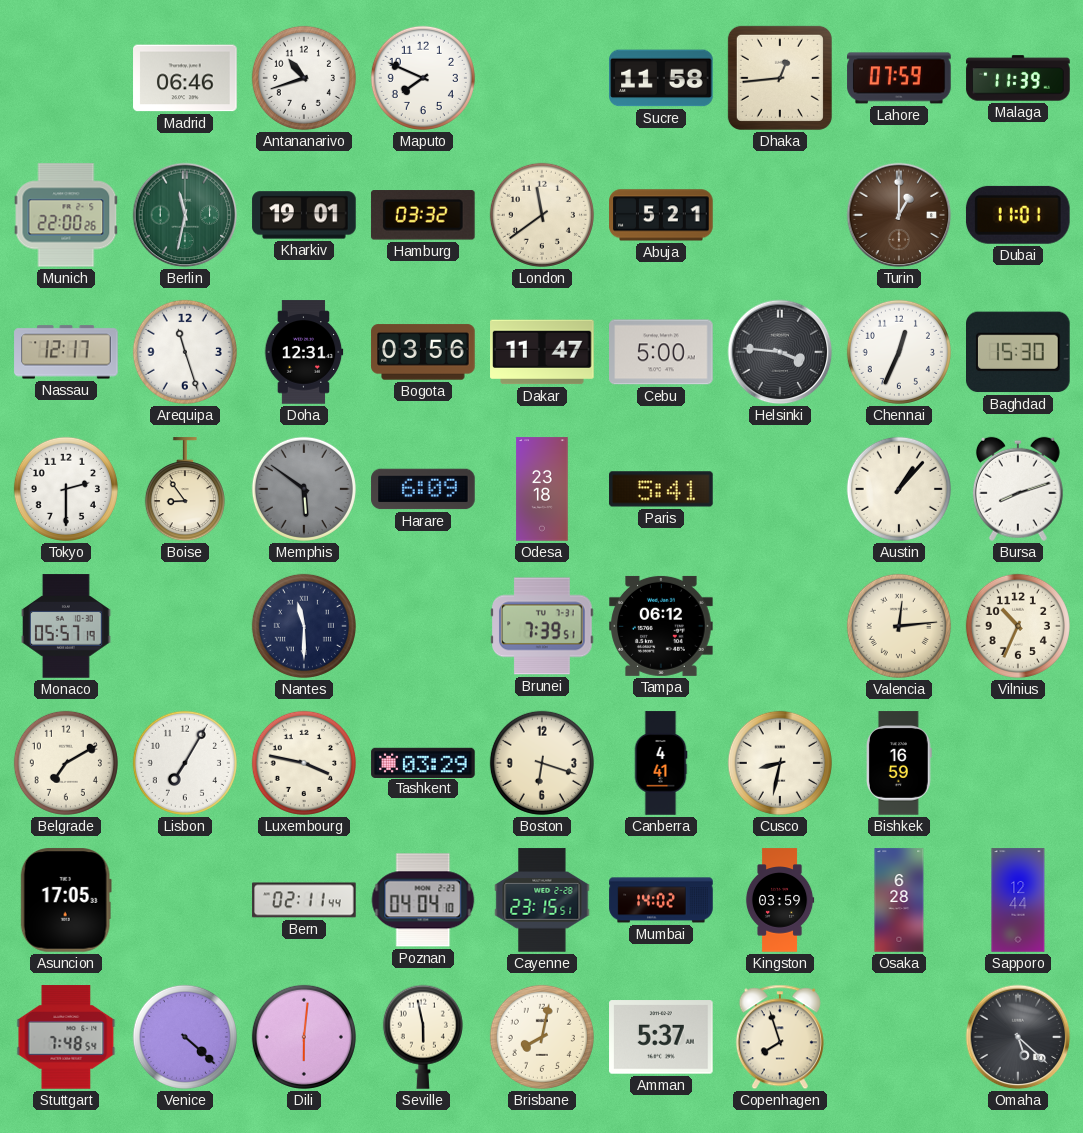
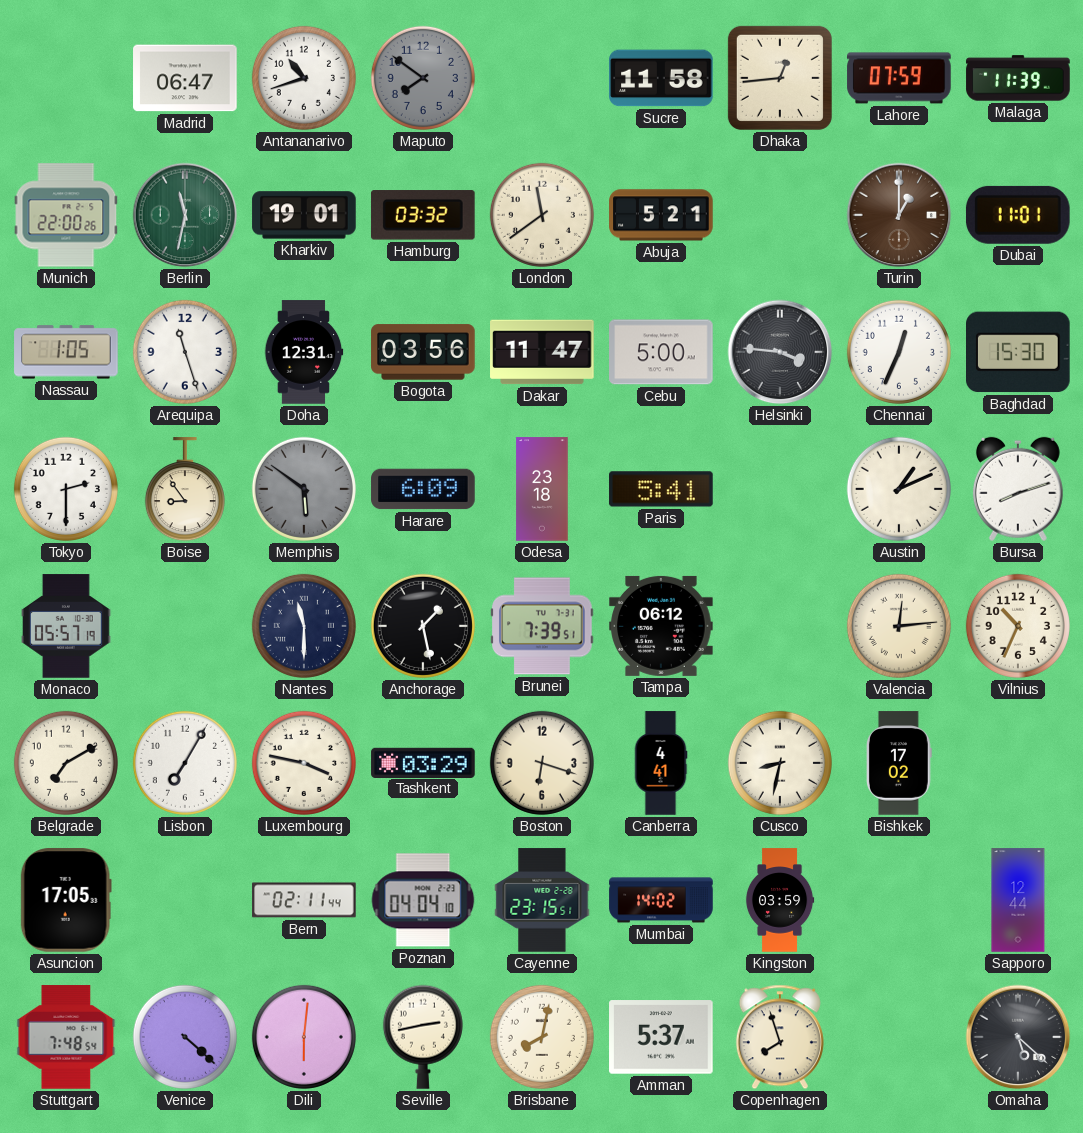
Madrid: 06:46 -> 06:47 (185, 78)
Maputo: 7:49 -> 7:51 (423, 78)
Maputo dial: white -> grey (423, 78)
Nassau: 12:17 -> 1:05 (66, 352)
Austin: 1:07 -> 1:11 (899, 489)
Anchorage: none -> 1:28 (423, 626)
Bishkek: 16:59 -> 17:02 (900, 763)
Osaka: 6:28 -> none (899, 900)
Seville: 5:58 -> 2:43 (423, 1037)
